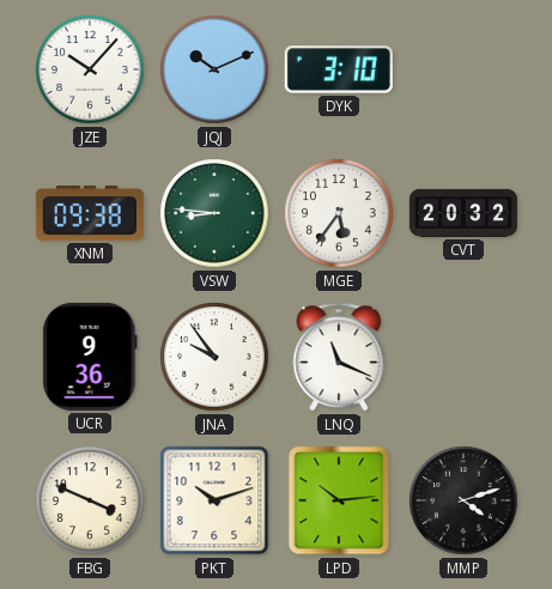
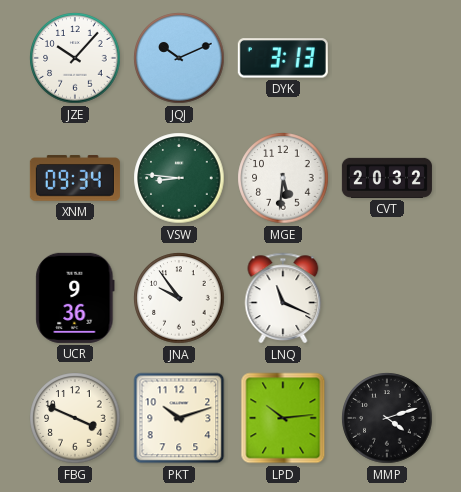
DYK: 3:10 -> 3:13 (283, 58)
XNM: 09:38 -> 09:34 (75, 178)
MGE: 5:36 -> 5:31 (283, 178)
